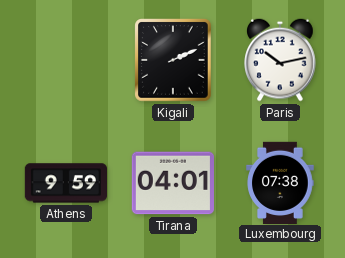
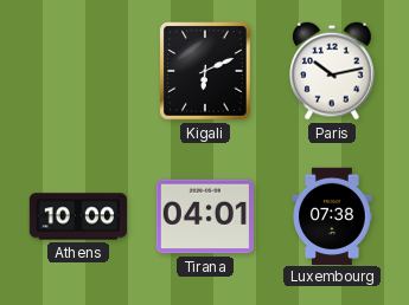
Kigali: 2:11 -> 6:11 (205, 71)
Athens: 9:59 -> 10:00 (77, 216)
